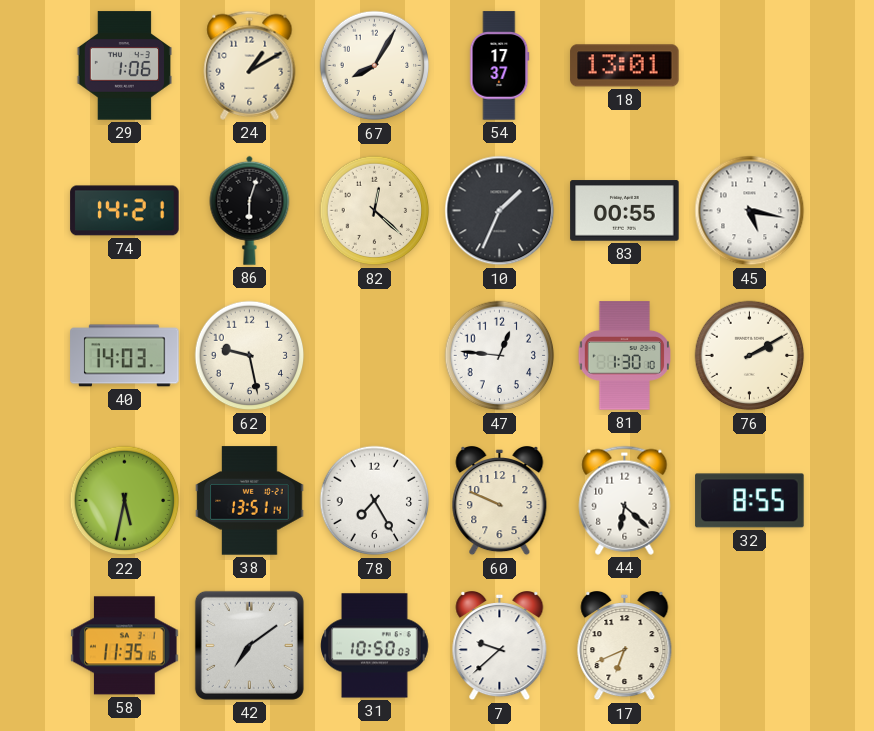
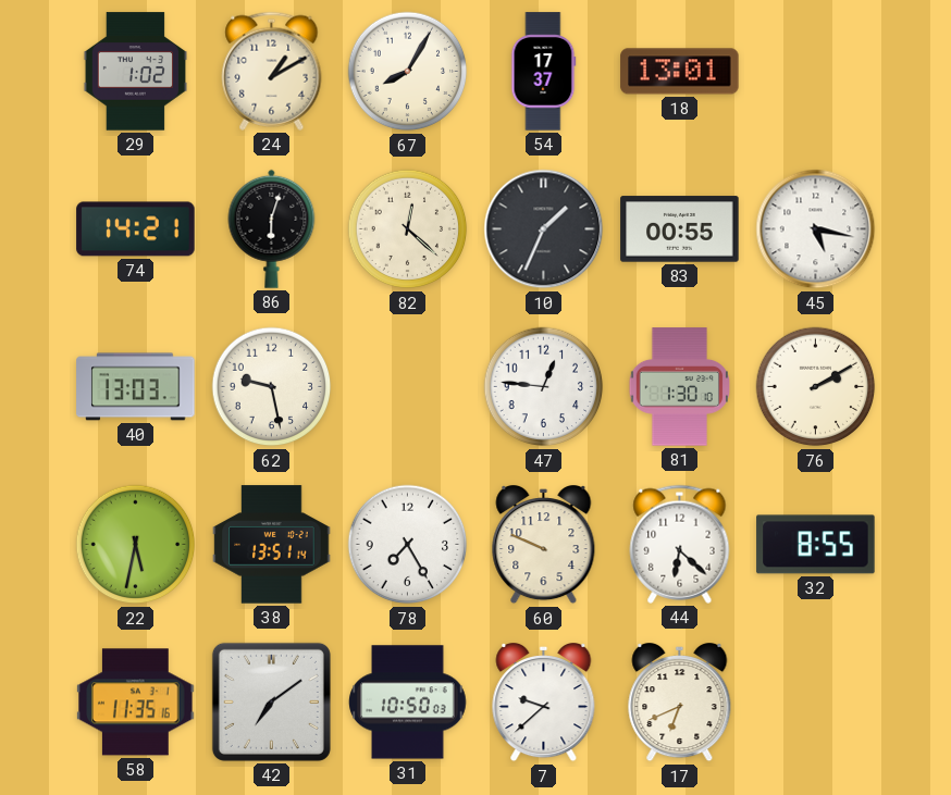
29: 1:06 -> 1:02 (135, 72)
40: 14:03 -> 13:03 (136, 387)
